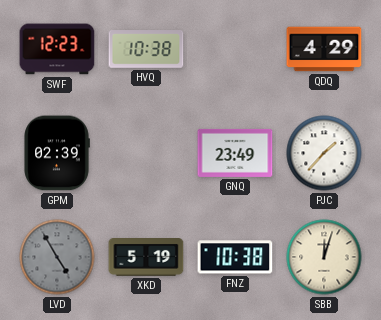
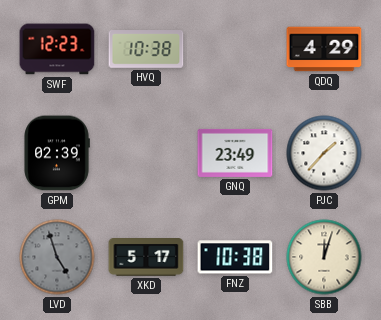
LVD: 4:55 -> 4:57 (57, 257)
XKD: 5:19 -> 5:17 (146, 258)
